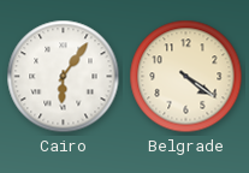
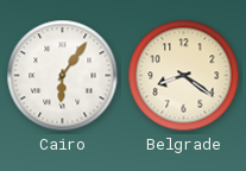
Belgrade: 4:21 -> 8:21 (184, 76)
